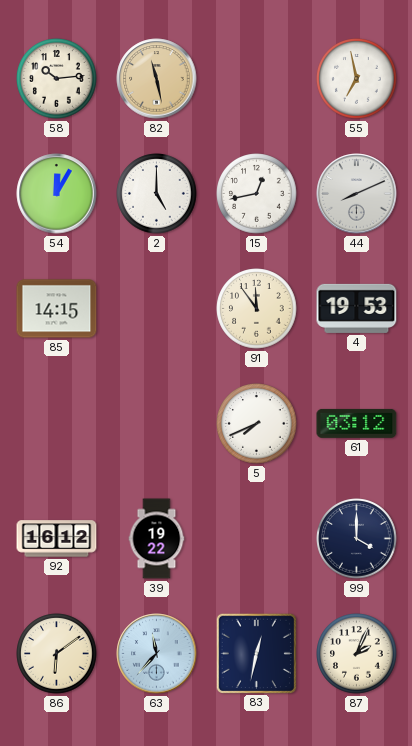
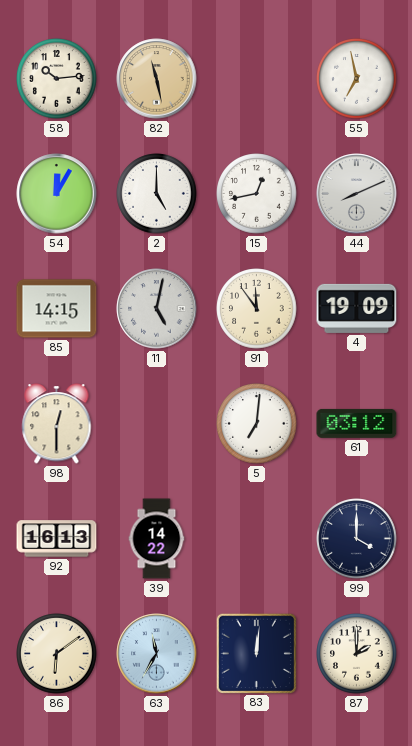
11: none -> 5:02 (157, 309)
4: 19:53 -> 19:09 (357, 308)
98: none -> 12:30 (57, 424)
5: 7:41 -> 7:01 (257, 424)
92: 16:12 -> 16:13 (57, 539)
39: 19:22 -> 14:22 (157, 539)
63: 11:37 -> 11:35 (157, 654)
83: 12:32 -> 12:01 (256, 653)
87: 2:04 -> 2:00 (357, 654)
